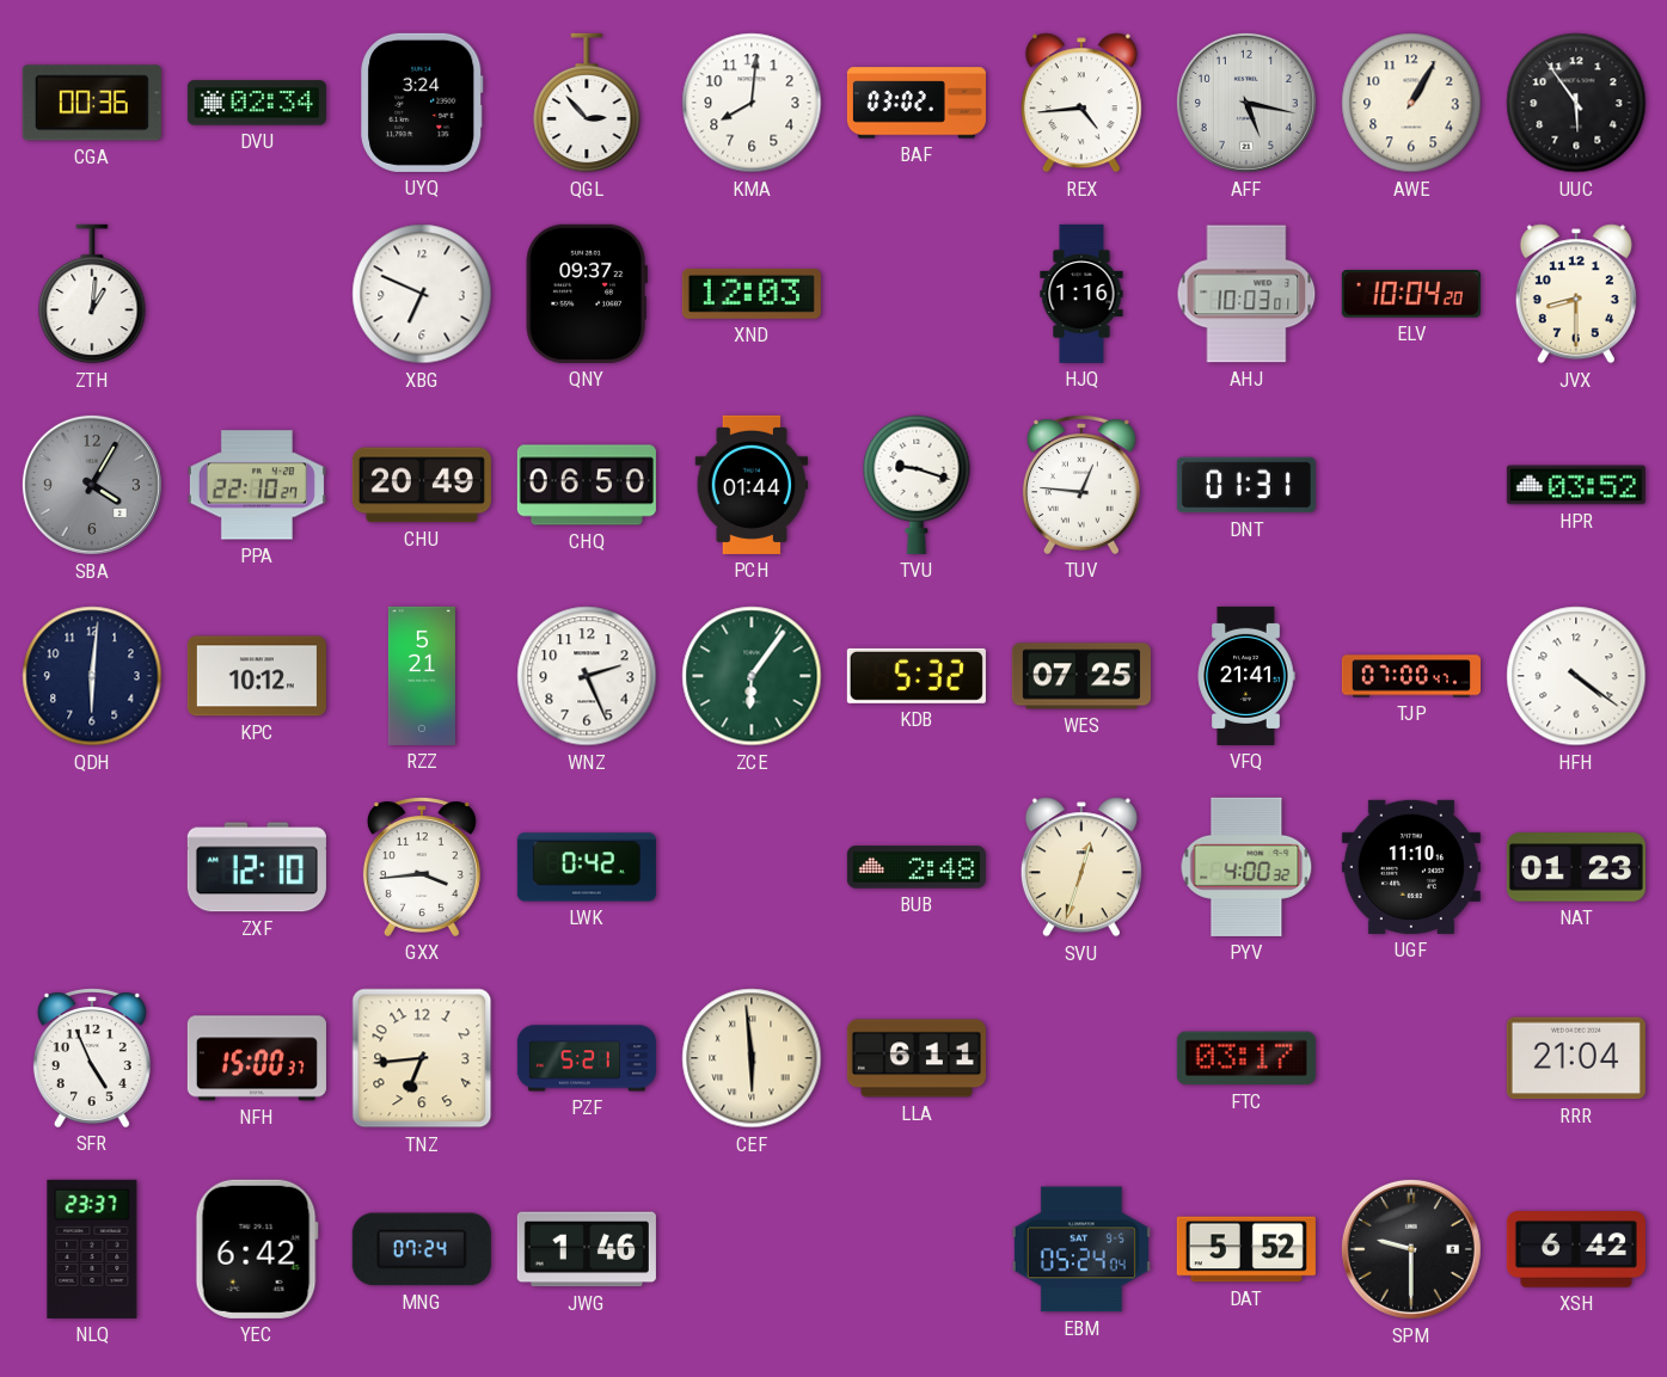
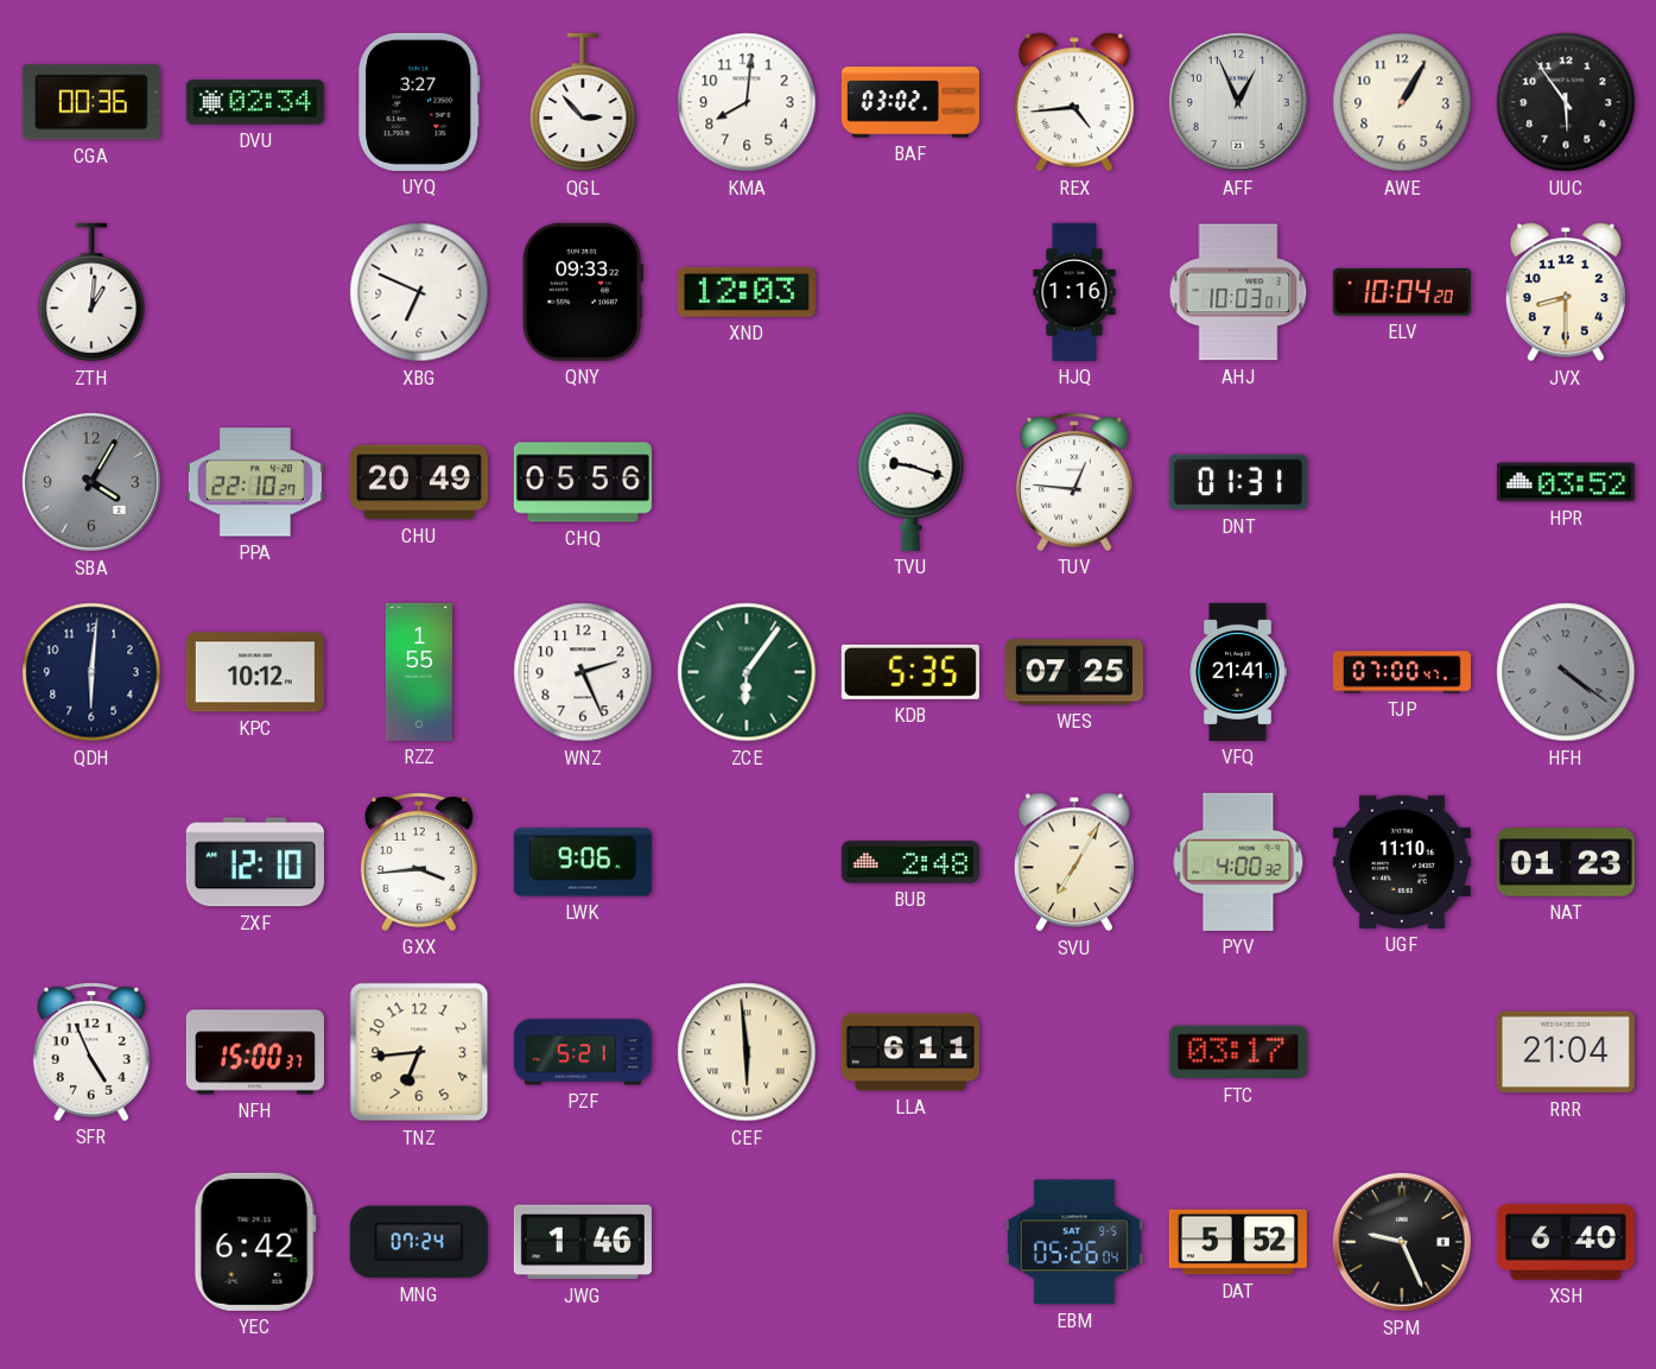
UYQ: 3:24 -> 3:27 (419, 102)
AFF: 5:17 -> 12:56 (1238, 102)
QNY: 09:37 -> 09:33 (583, 292)
CHQ: 06:50 -> 05:56 (583, 482)
PCH: 01:44 -> none (752, 485)
RZZ: 5:21 -> 1:55 (419, 672)
KDB: 5:32 -> 5:35 (911, 672)
HFH dial: white -> grey (1566, 672)
LWK: 0:42 -> 9:06 (583, 862)
SVU: 12:33 -> 7:05 (1074, 862)
NLQ: 23:37 -> none (92, 1249)
EBM: 05:24 -> 05:26 (1074, 1242)
SPM: 9:30 -> 9:26 (1402, 1242)
XSH: 6:42 -> 6:40 (1566, 1242)
